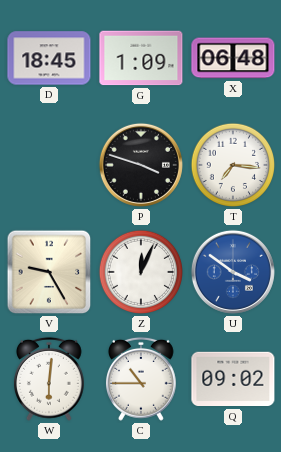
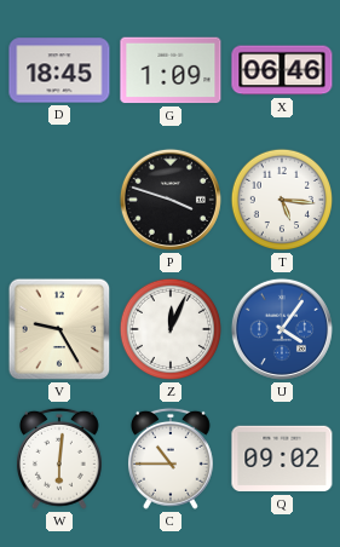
X: 06:48 -> 06:46 (282, 70)
T: 7:16 -> 5:16 (282, 200)
U: 3:51 -> 4:06 (282, 329)
